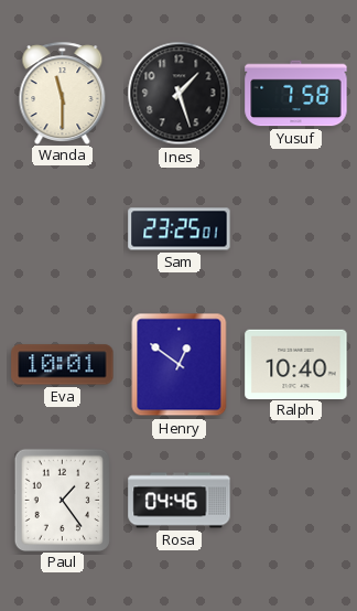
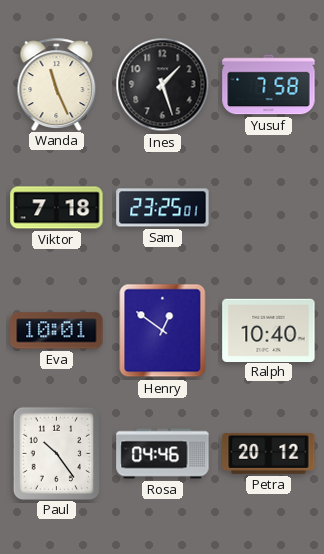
Wanda: 11:30 -> 11:26 (57, 84)
Viktor: none -> 7:18 (57, 208)
Paul: 1:24 -> 10:24 (56, 453)
Petra: none -> 20:12 (269, 454)
